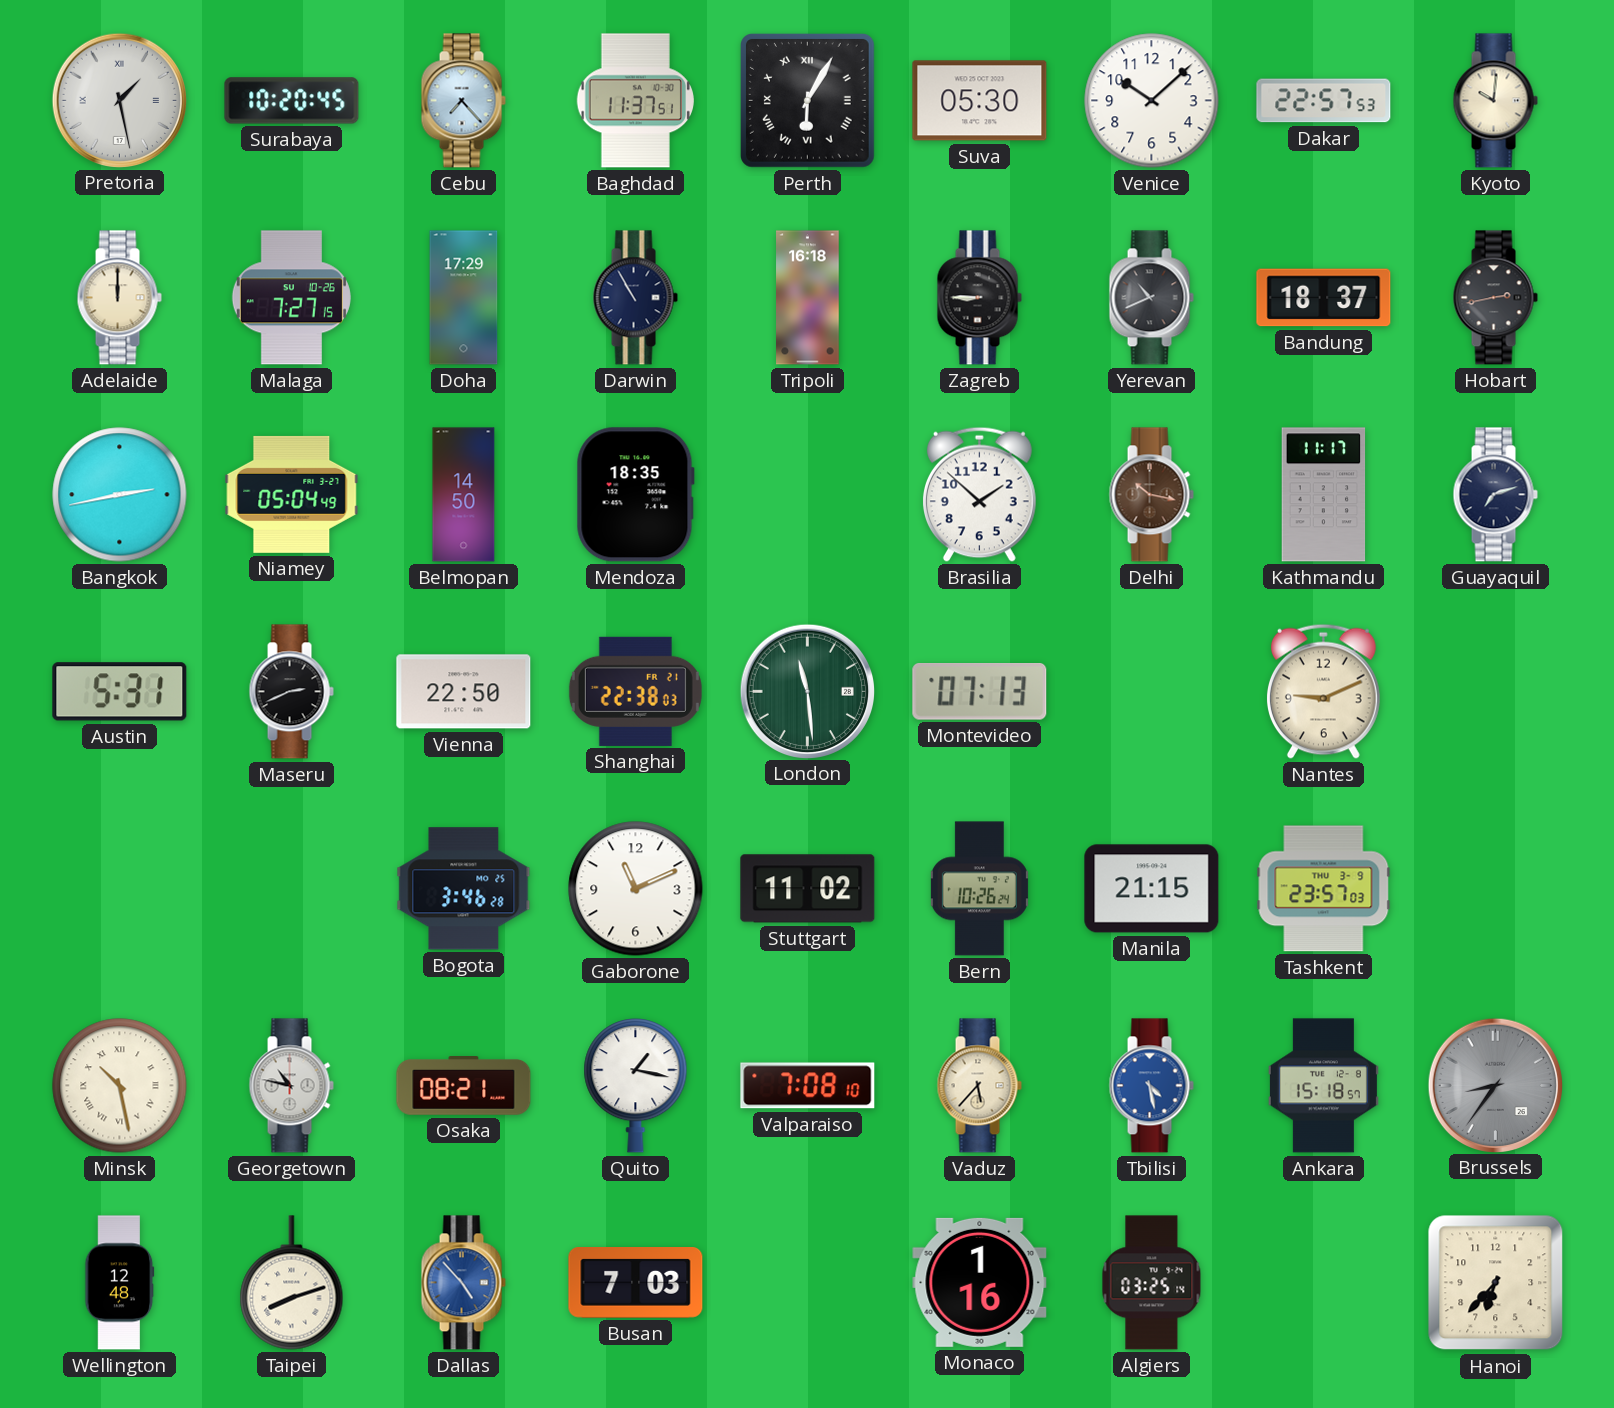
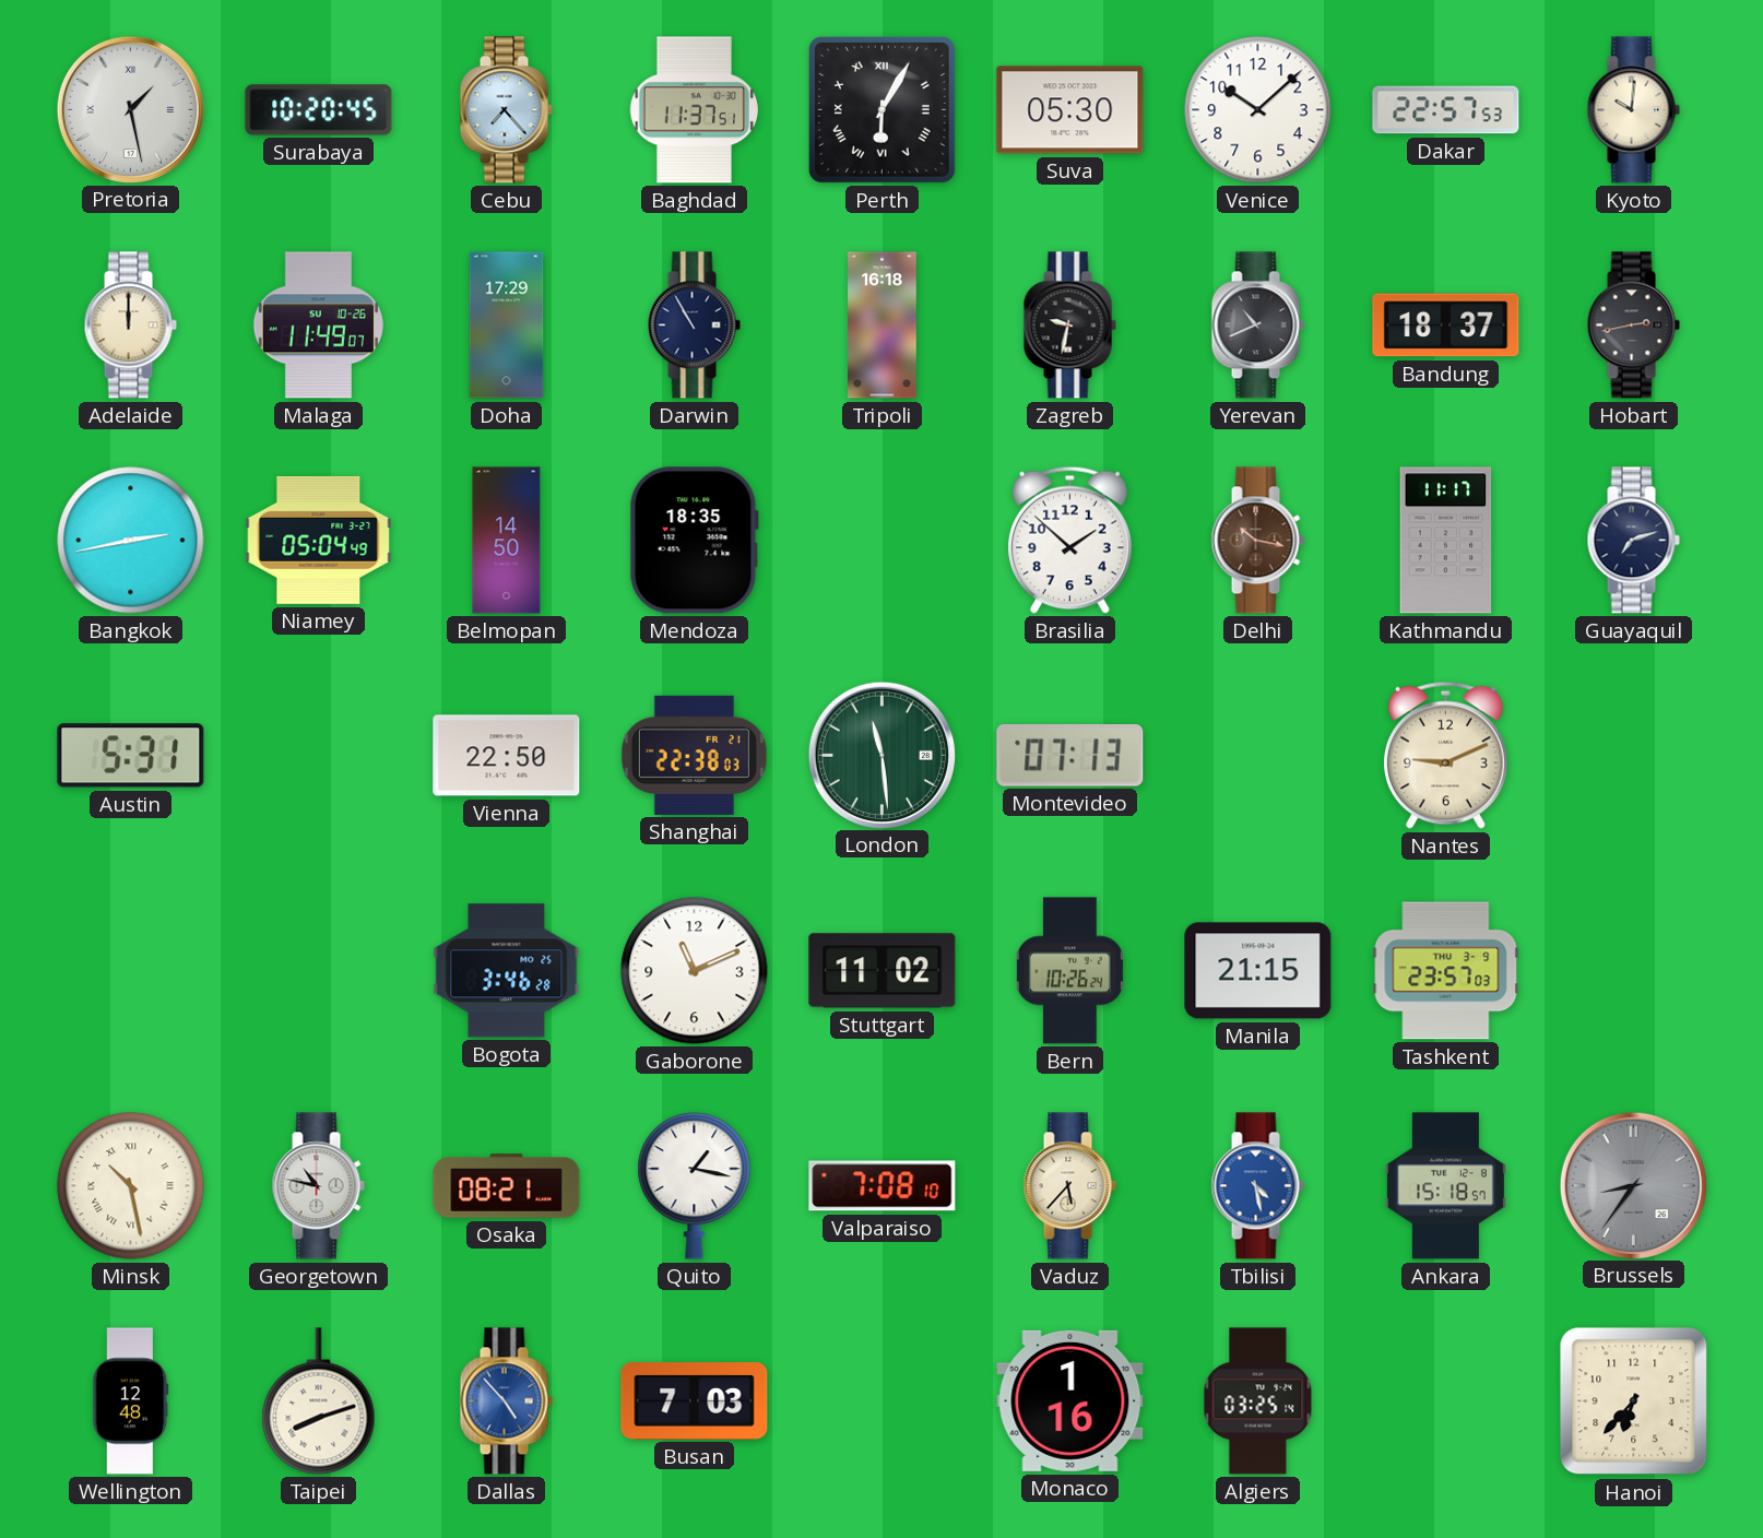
Malaga: 7:27 -> 11:49 (318, 326)
Zagreb: 8:45 -> 9:32 (1069, 326)
Maseru: 2:41 -> none (291, 692)
